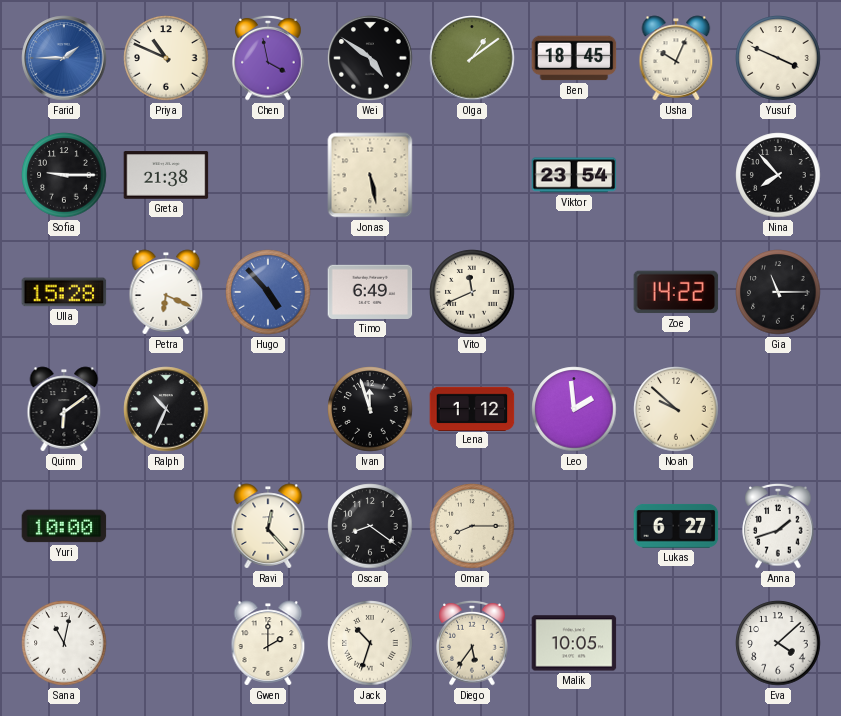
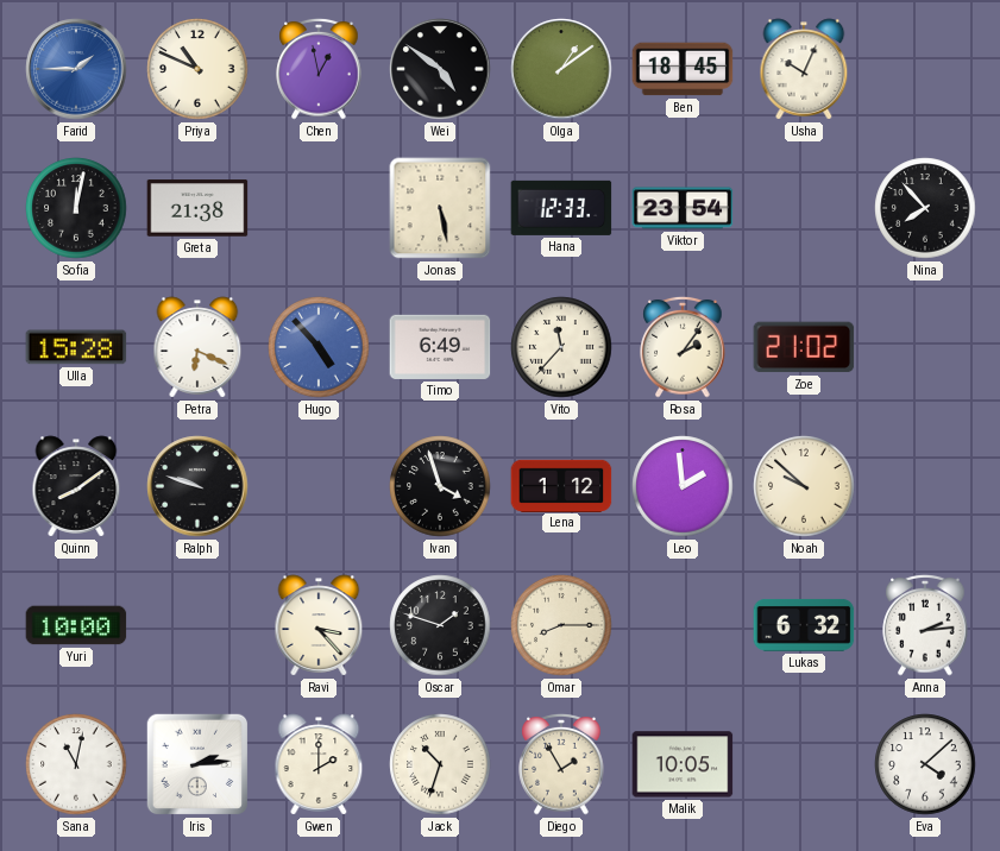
Chen: 3:58 -> 12:58 (319, 70)
Yusuf: 3:49 -> none (778, 58)
Sofia: 9:15 -> 12:02 (76, 208)
Hana: none -> 12:33 (561, 208)
Vito: 11:41 -> 11:37 (561, 347)
Rosa: none -> 2:06 (683, 348)
Zoe: 14:22 -> 21:02 (804, 347)
Gia: 11:15 -> none (778, 292)
Quinn: 6:09 -> 8:09 (76, 486)
Ralph: 10:34 -> 9:48 (197, 486)
Ivan: 11:57 -> 3:57 (440, 486)
Ravi: 12:23 -> 3:23 (319, 625)
Oscar: 8:21 -> 1:48 (440, 625)
Lukas: 6:27 -> 6:32 (804, 625)
Anna: 1:42 -> 2:14 (925, 626)
Iris: none -> 2:14 (197, 764)
Diego: 5:36 -> 1:55 (561, 765)
